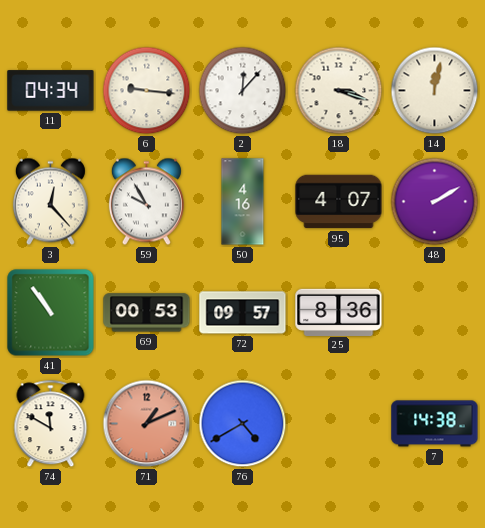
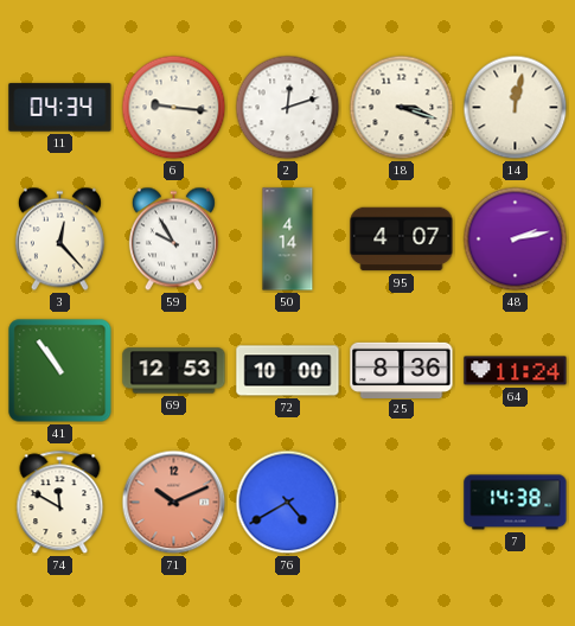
2: 12:07 -> 12:12 (288, 108)
50: 4:16 -> 4:14 (288, 239)
48: 2:10 -> 2:13 (516, 239)
69: 00:53 -> 12:53 (174, 371)
72: 09:57 -> 10:00 (288, 371)
64: none -> 11:24 (516, 371)
71: 1:11 -> 10:11 (174, 503)
